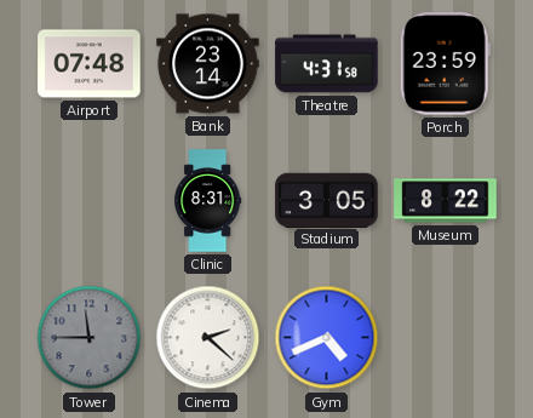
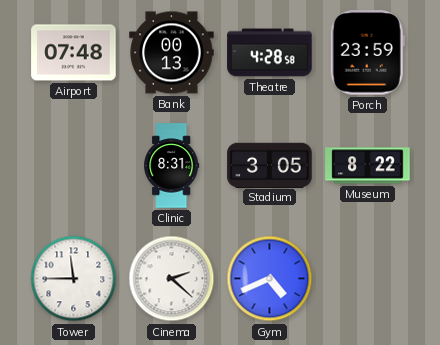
Bank: 23:14 -> 00:13 (172, 53)
Theatre: 4:31 -> 4:28 (270, 53)
Tower dial: grey -> white (74, 279)
